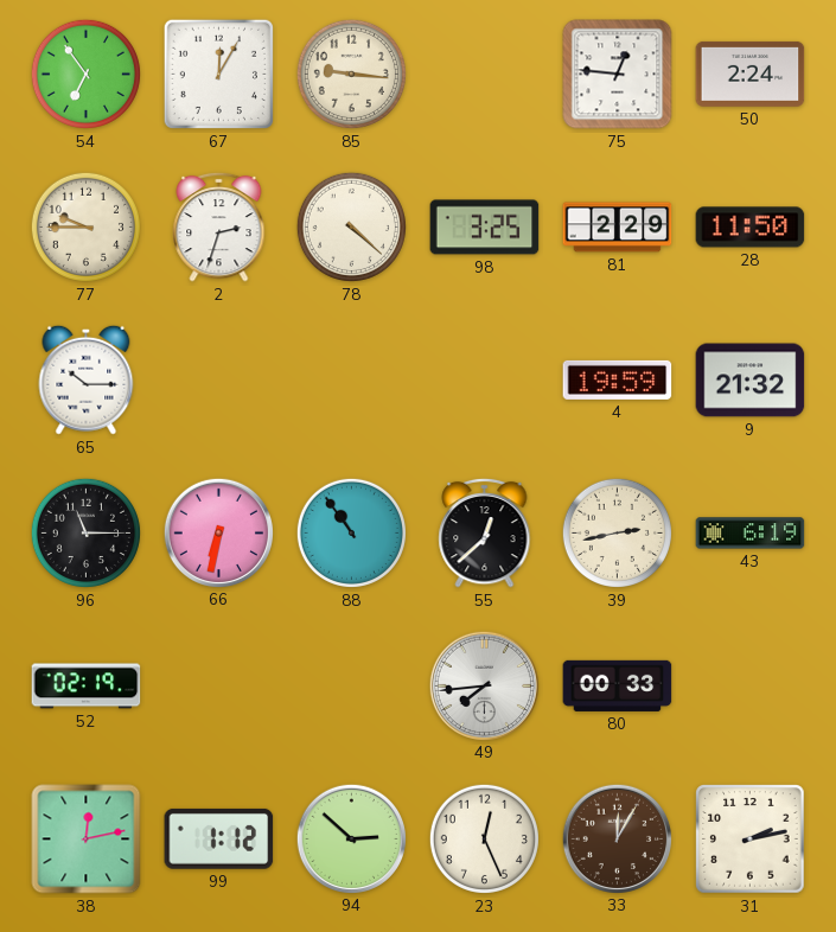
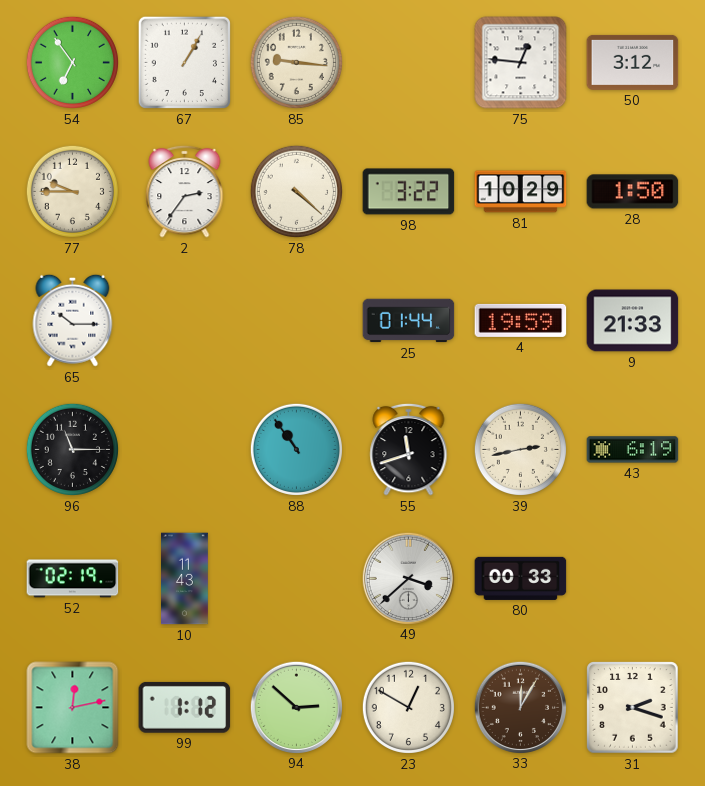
67: 12:05 -> 1:05 (184, 62)
50: 2:24 -> 3:12 (633, 62)
2: 2:33 -> 2:36 (185, 191)
98: 3:25 -> 3:22 (409, 192)
81: 2:29 -> 10:29 (521, 192)
28: 11:50 -> 1:50 (633, 192)
25: none -> 01:44 (409, 321)
9: 21:32 -> 21:33 (633, 321)
66: 6:32 -> none (218, 532)
55: 12:38 -> 11:42 (409, 449)
10: none -> 11:43 (185, 579)
49: 7:44 -> 3:38 (408, 578)
23: 12:26 -> 12:50 (408, 707)
31: 2:13 -> 2:18 (633, 708)
